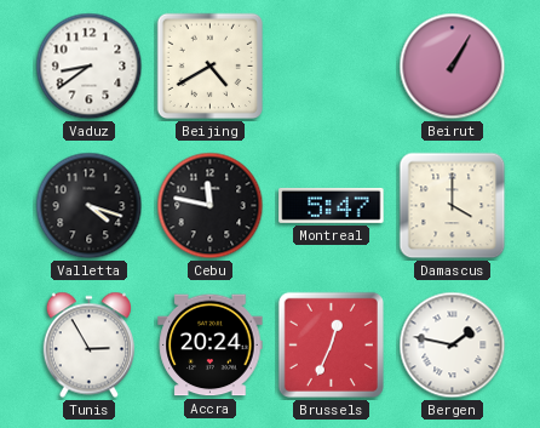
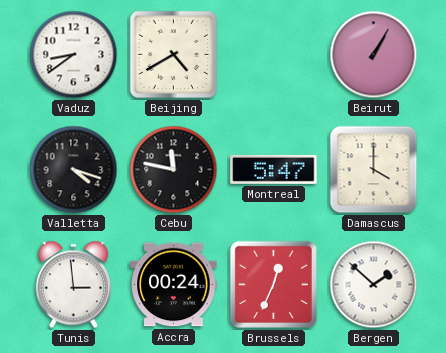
Tunis: 2:55 -> 2:59 (73, 285)
Accra: 20:24 -> 00:24 (174, 285)
Bergen: 1:47 -> 1:52 (374, 285)
